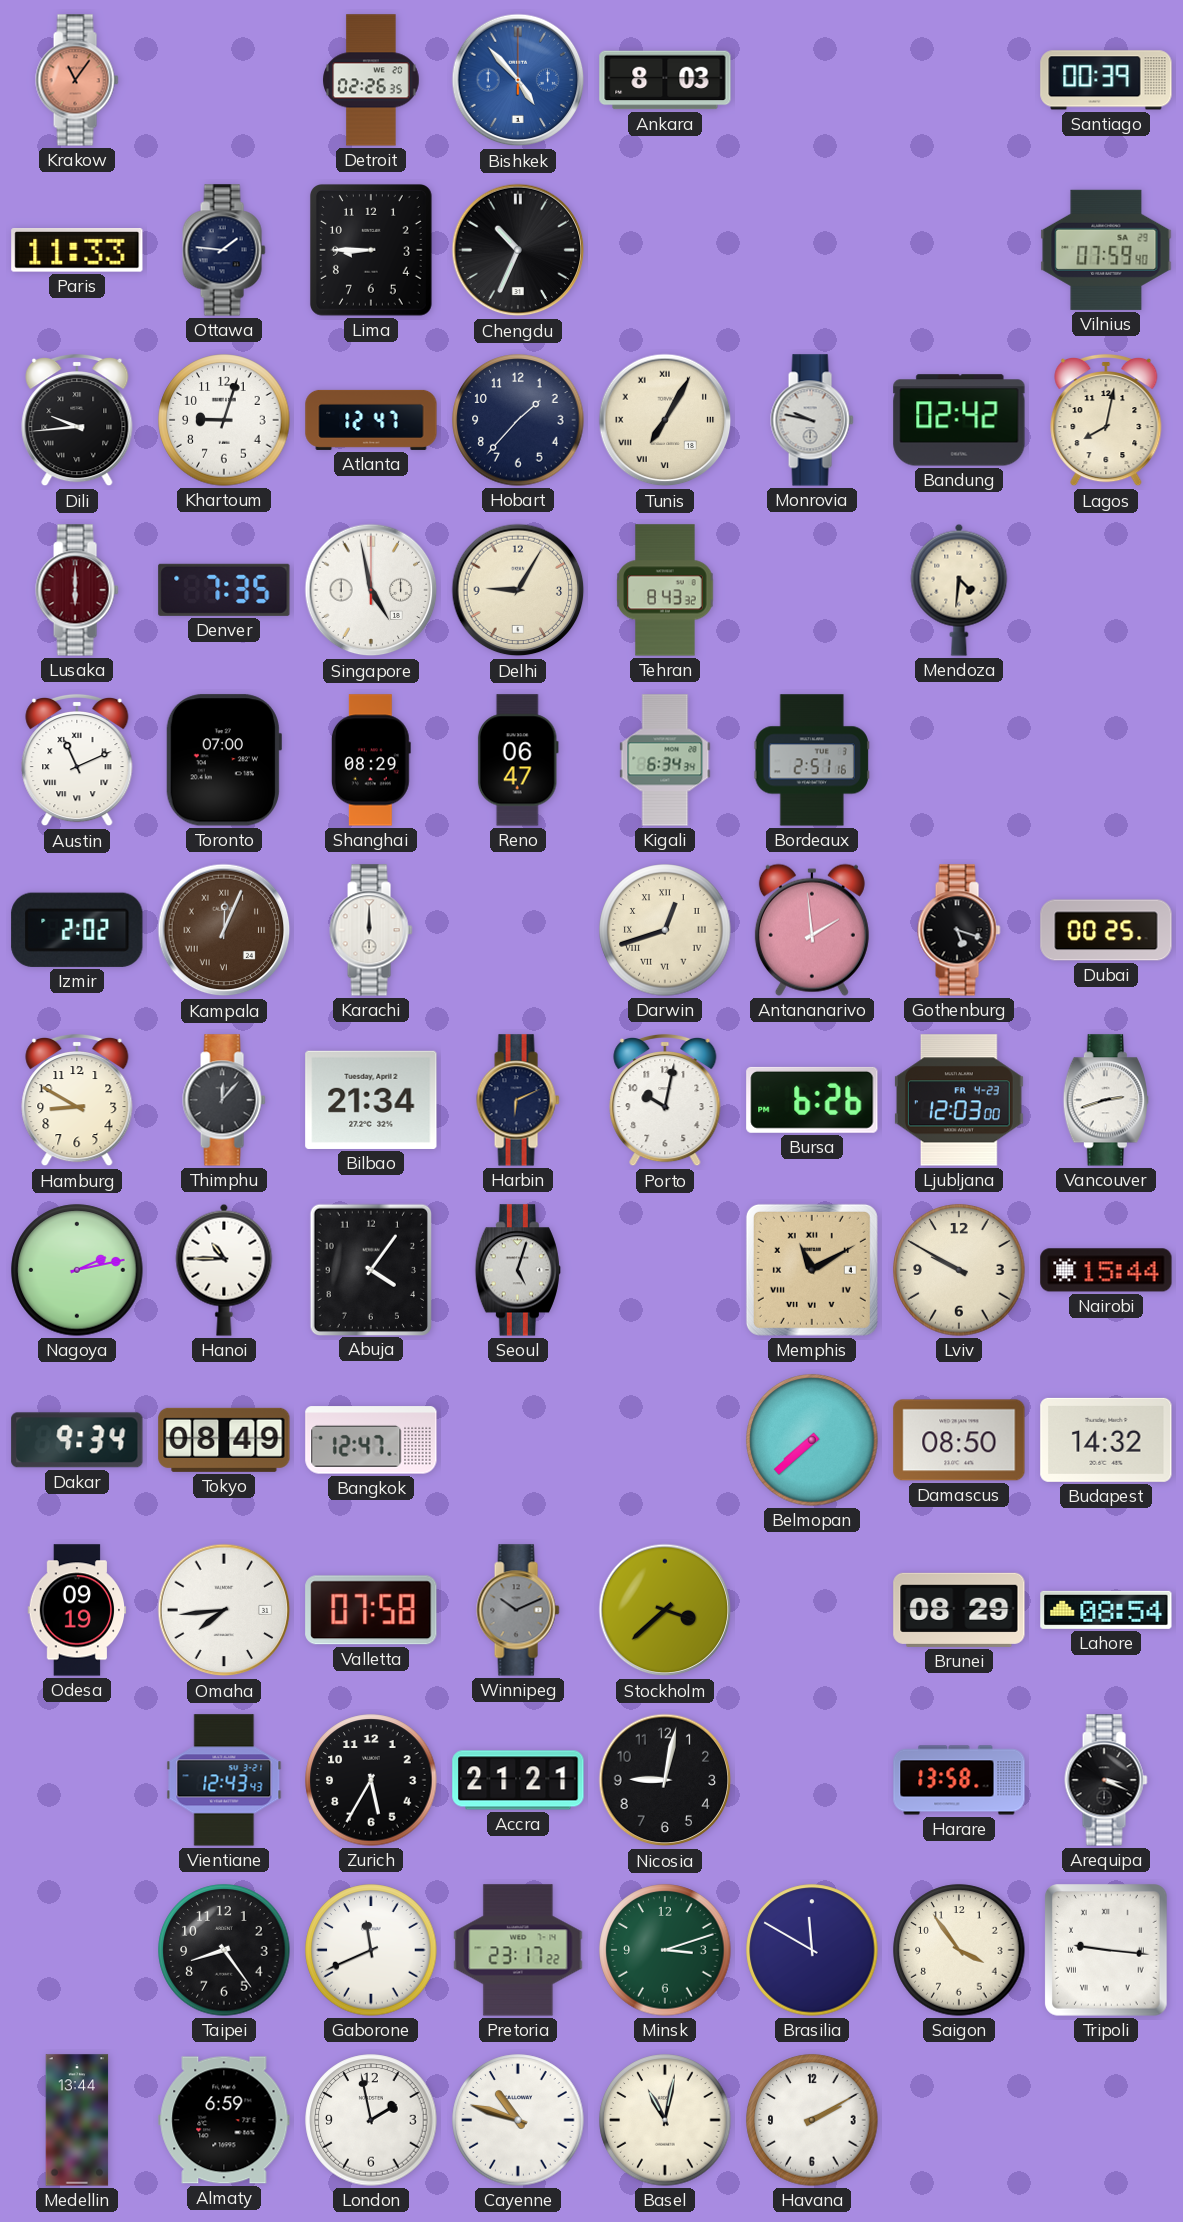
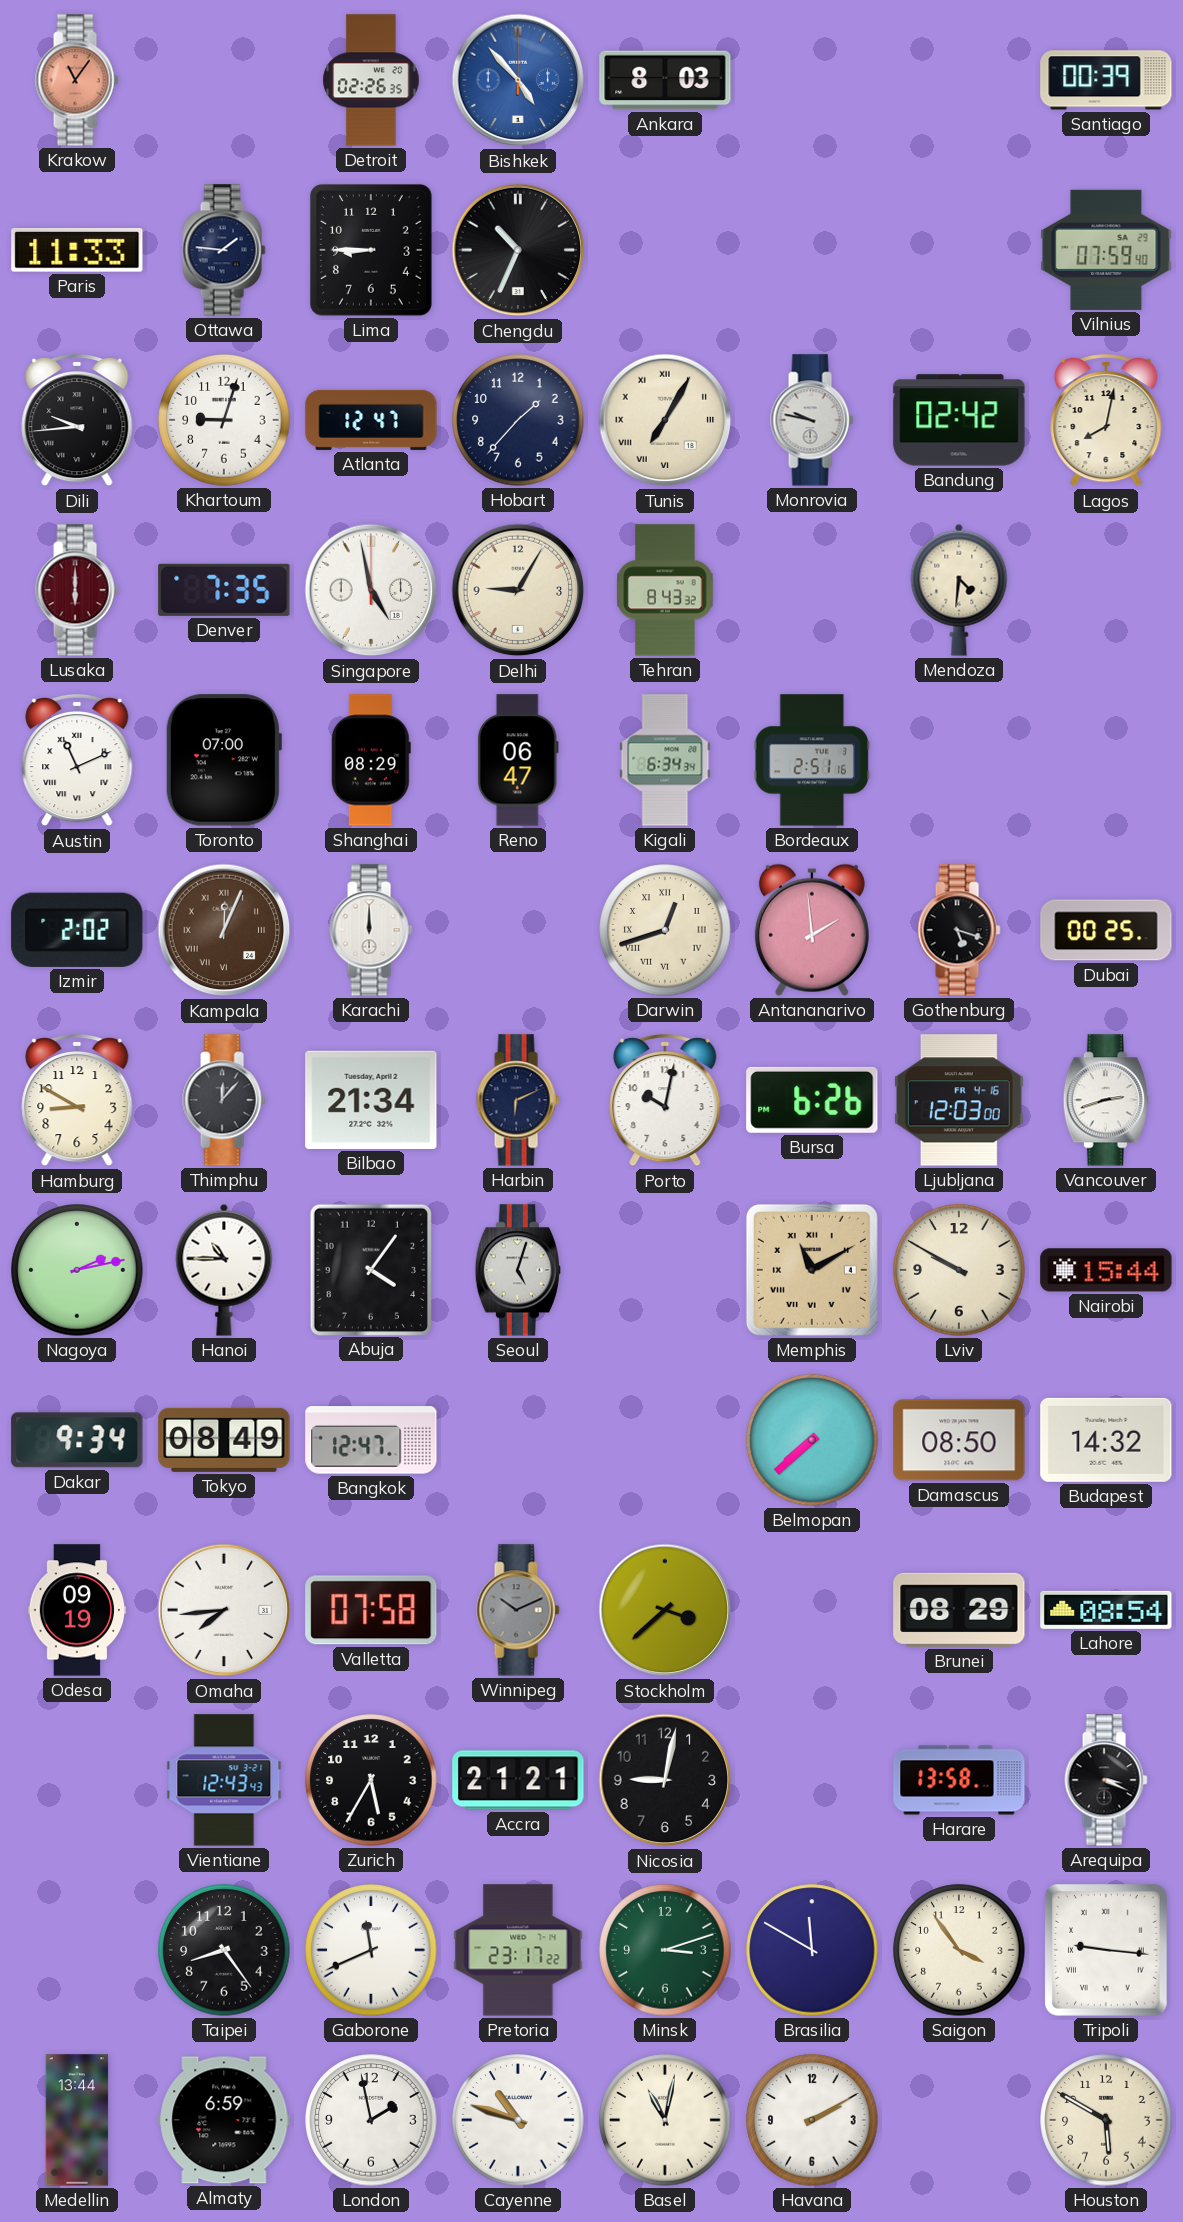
Ljubljana date: FR 4-23 -> FR 4-16 (959, 1100)
Houston: none -> 5:50 (1106, 2120)
